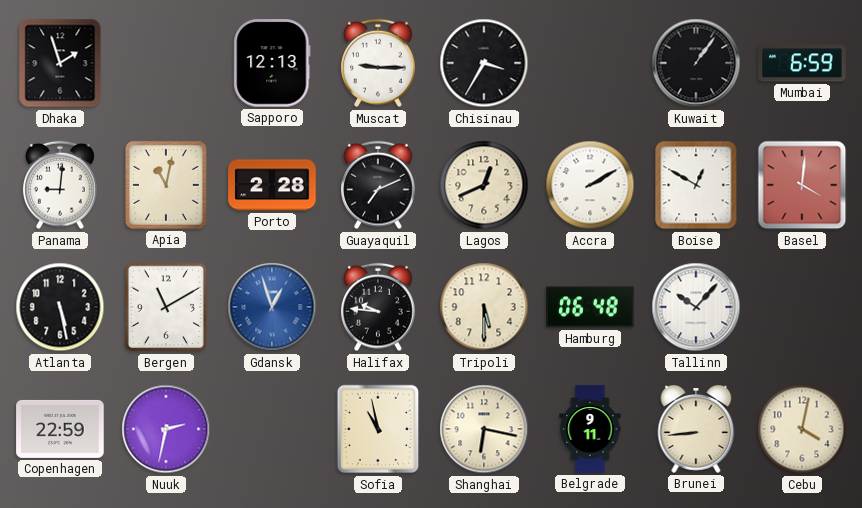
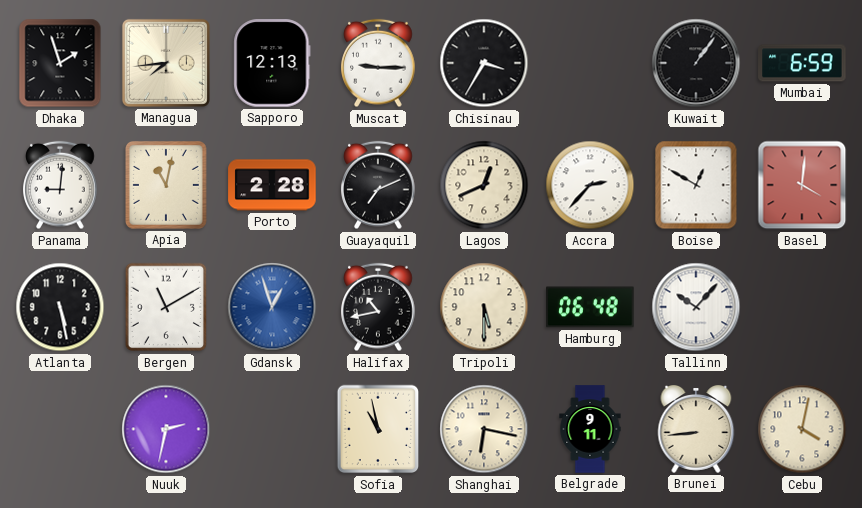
Managua: none -> 7:44 (166, 63)
Accra: 2:10 -> 2:37 (590, 185)
Halifax: 9:46 -> 10:43 (378, 307)
Copenhagen: 22:59 -> none (60, 429)
